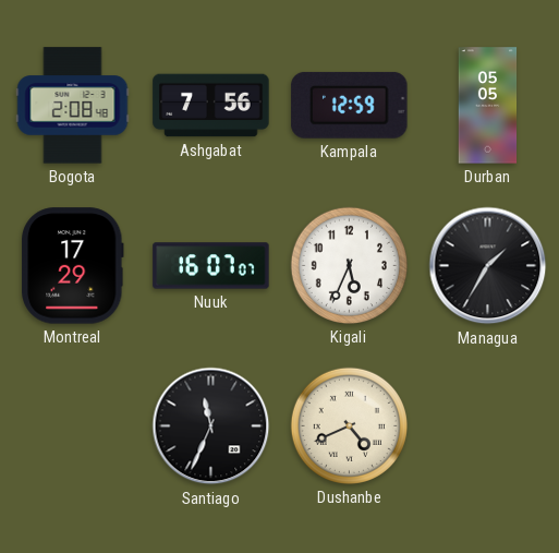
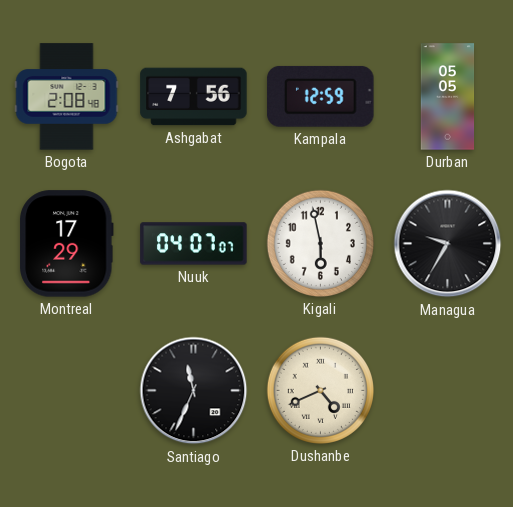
Nuuk: 16:07 -> 04:07 (194, 244)
Kigali: 5:34 -> 5:58 (320, 243)
Managua: 1:35 -> 9:35 (448, 244)
